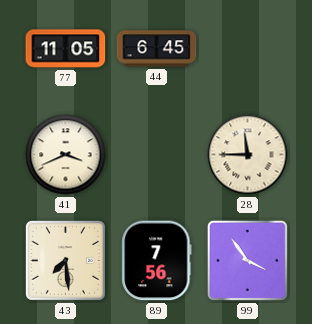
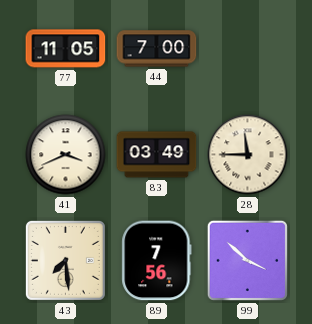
44: 6:45 -> 7:00 (157, 49)
83: none -> 03:49 (157, 155)
99: 3:54 -> 3:52 (247, 260)
